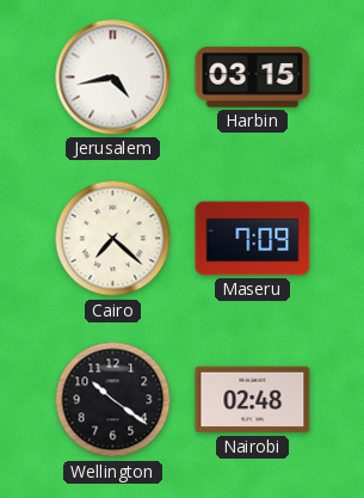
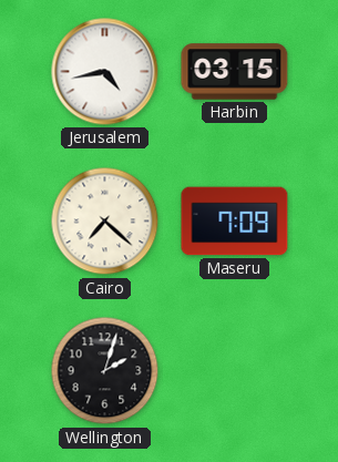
Wellington: 10:21 -> 2:03 (105, 371)
Nairobi: 02:48 -> none (253, 400)
